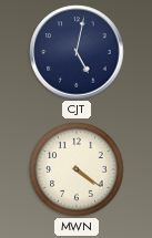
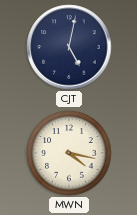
MWN: 4:21 -> 4:17 (69, 153)
